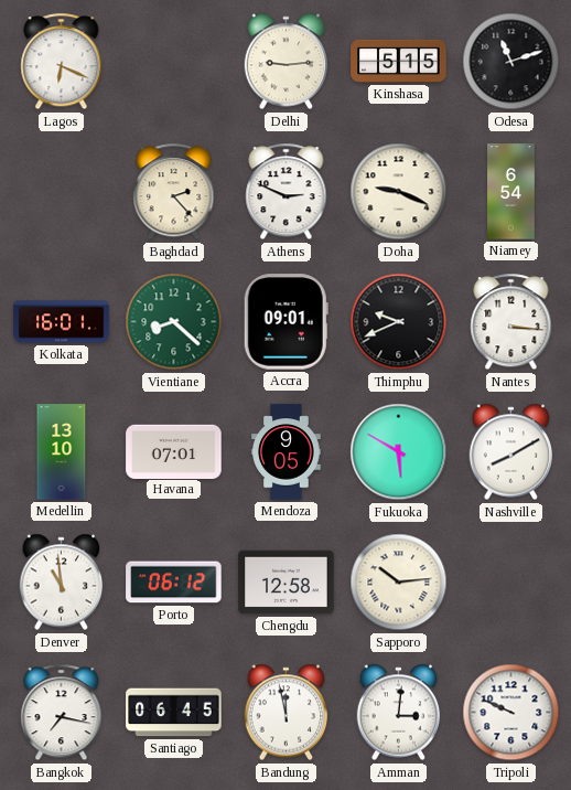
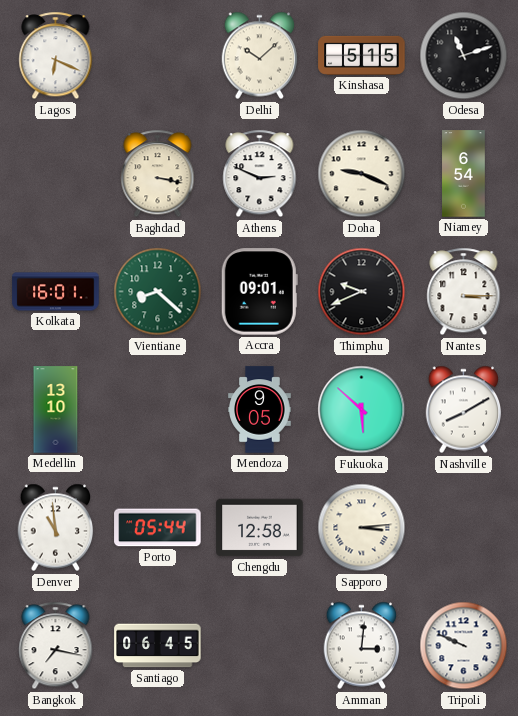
Delhi: 9:14 -> 10:08 (260, 56)
Baghdad: 2:23 -> 3:17 (158, 174)
Nantes: 3:16 -> 3:15 (464, 292)
Havana: 07:01 -> none (174, 451)
Fukuoka: 5:50 -> 5:52 (362, 410)
Porto: 06:12 -> 05:44 (158, 528)
Sapporo: 10:14 -> 3:14 (362, 528)
Bandung: 11:58 -> none (287, 713)
